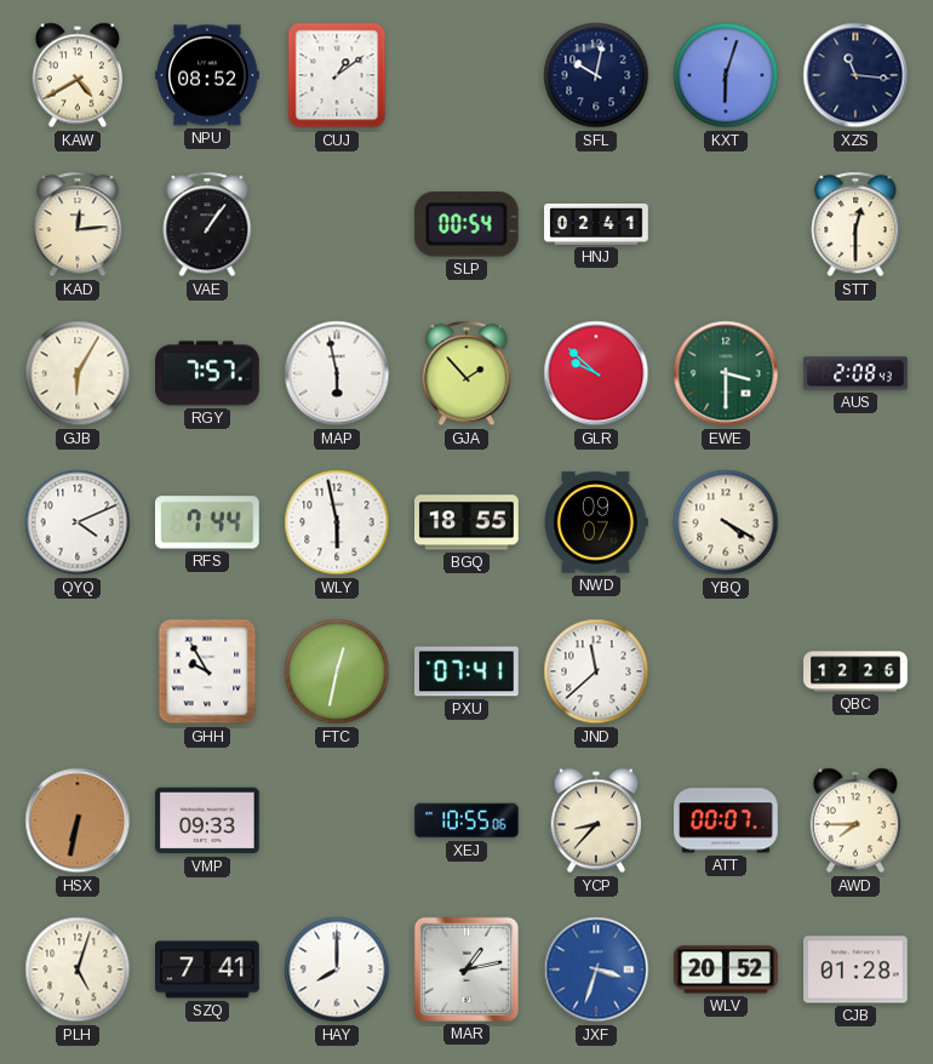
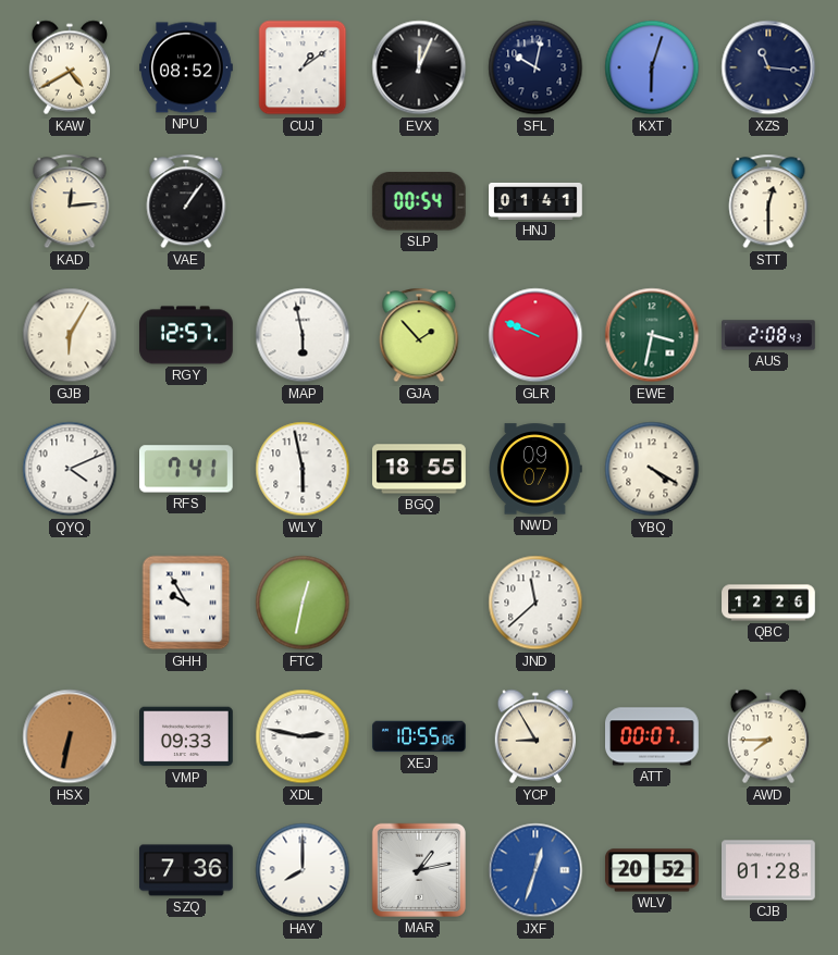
EVX: none -> 12:04 (419, 67)
HNJ: 02:41 -> 01:41 (535, 201)
RGY: 7:57 -> 12:57 (187, 335)
GLR: 9:52 -> 9:49 (535, 335)
EWE: 3:30 -> 3:32 (652, 335)
RFS: 7:44 -> 7:41 (187, 469)
PXU: 07:41 -> none (468, 671)
XDL: none -> 2:47 (303, 736)
YCP: 8:37 -> 8:55 (534, 736)
PLH: 5:03 -> none (78, 969)
SZQ: 7:41 -> 7:36 (186, 870)
JXF: 3:33 -> 12:33 (535, 870)
